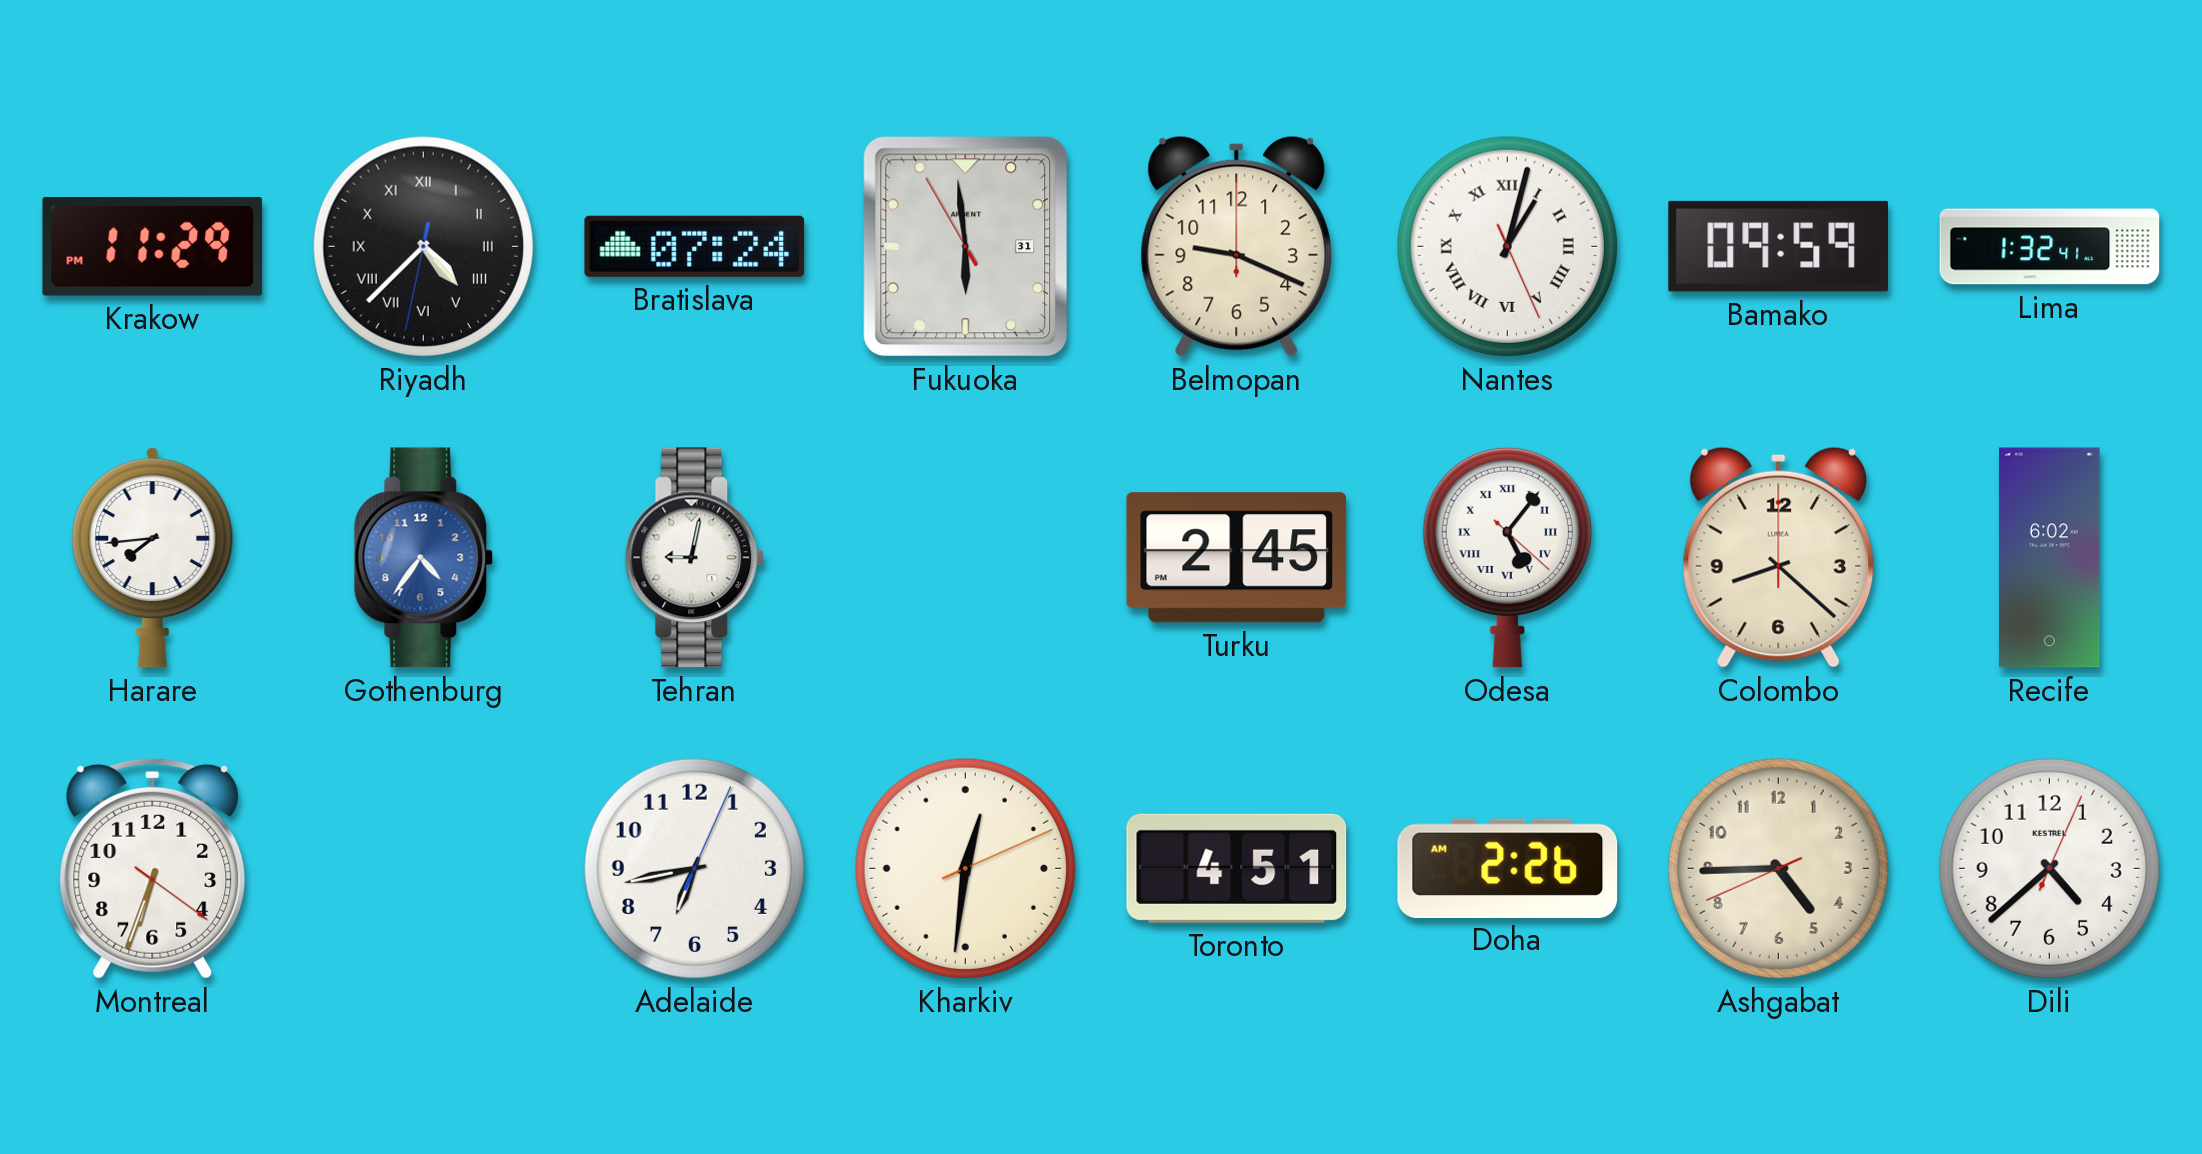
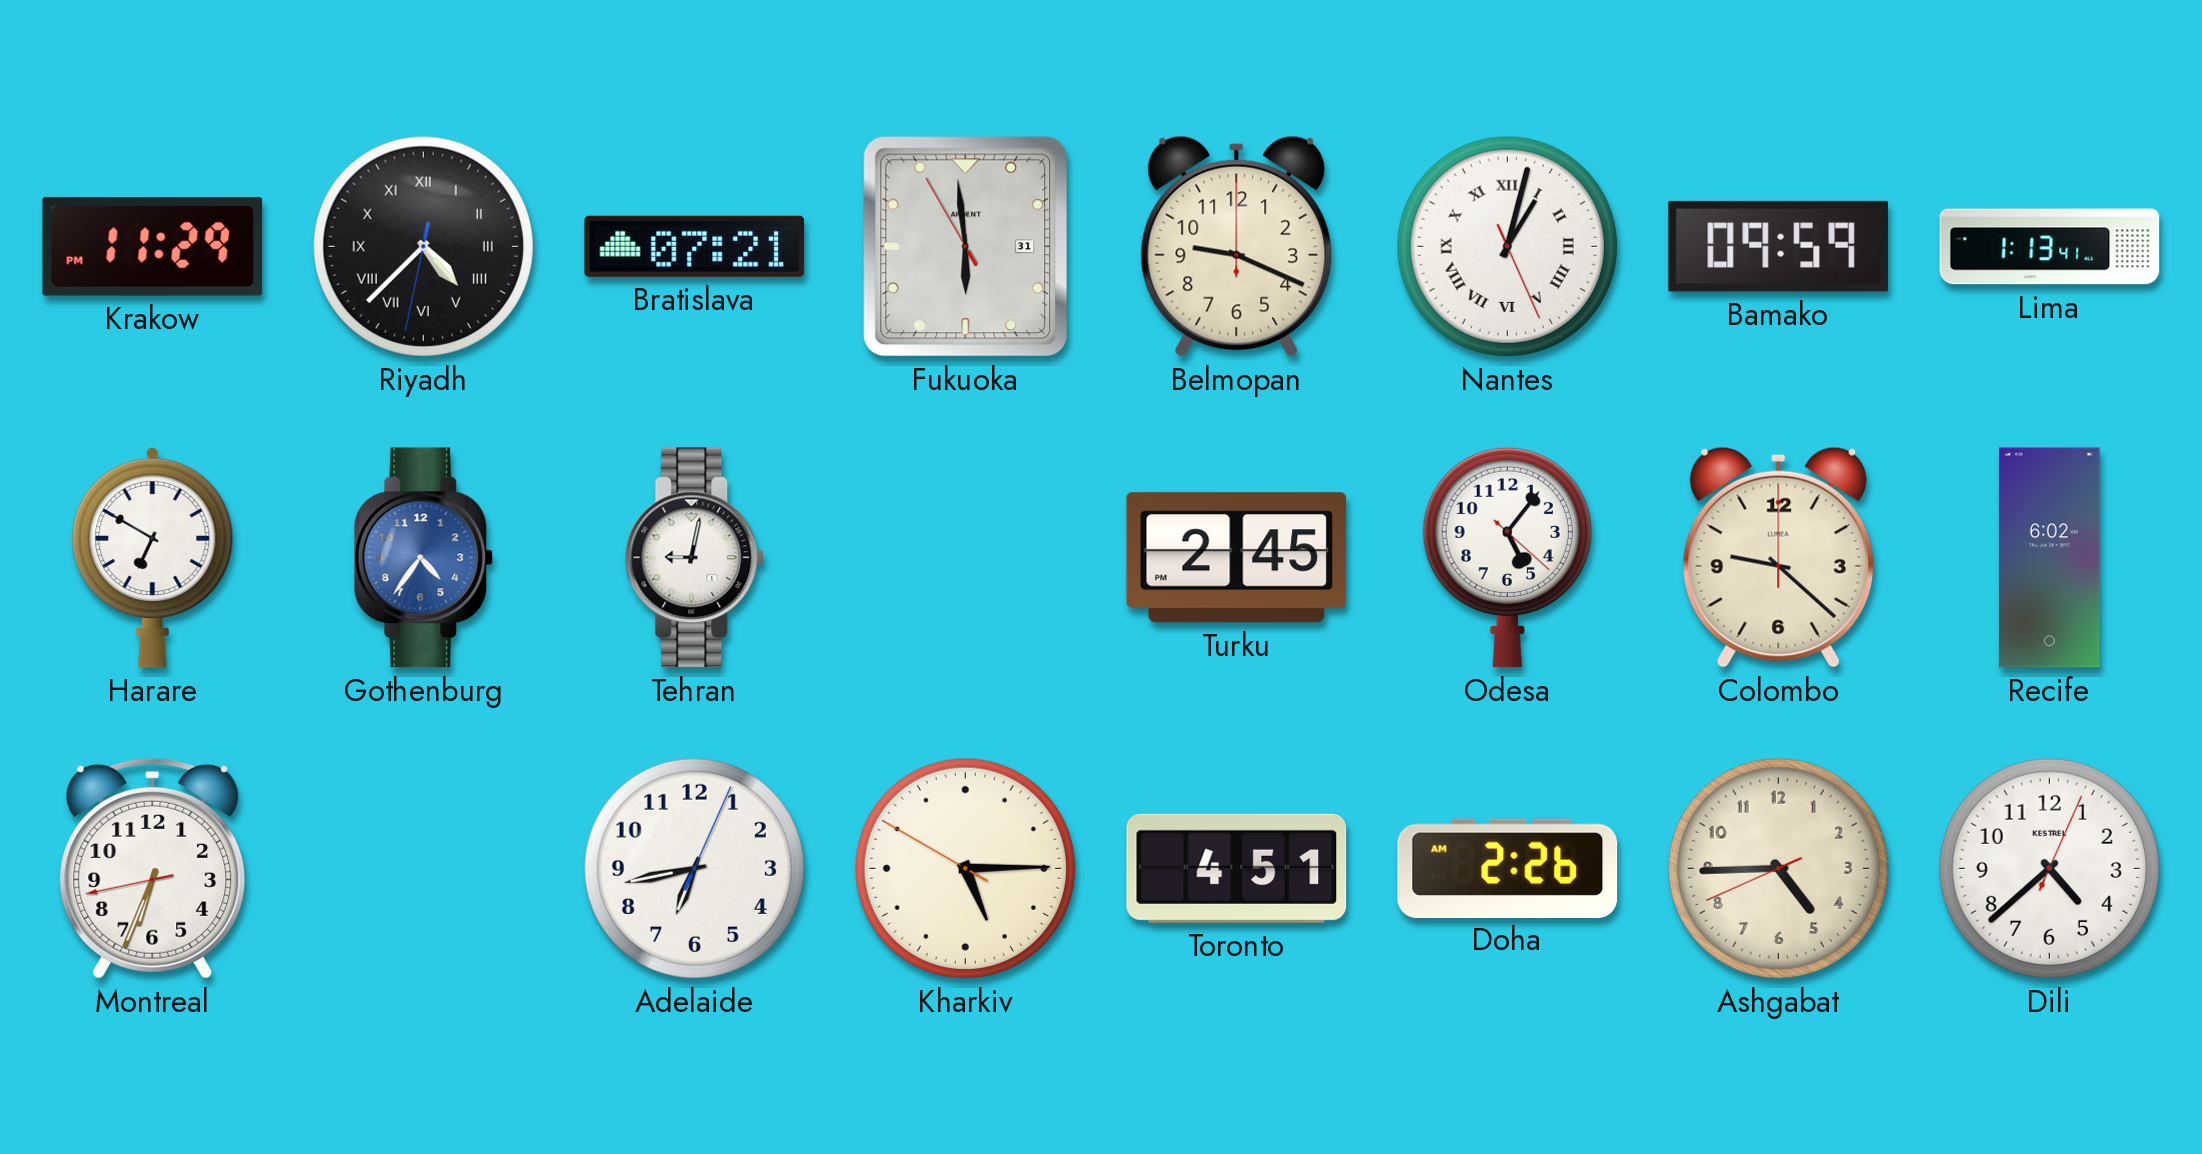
Bratislava: 07:24 -> 07:21 (695, 246)
Lima: 1:32 -> 1:13 (2050, 247)
Harare: 7:44 -> 6:50 (153, 557)
Odesa numerals: Roman -> Arabic (1507, 557)
Colombo: 8:22 -> 9:22 (1779, 557)
Montreal: 6:33:21 -> 6:33:43 (153, 868)
Kharkiv: 12:31 -> 5:14 (965, 868)
